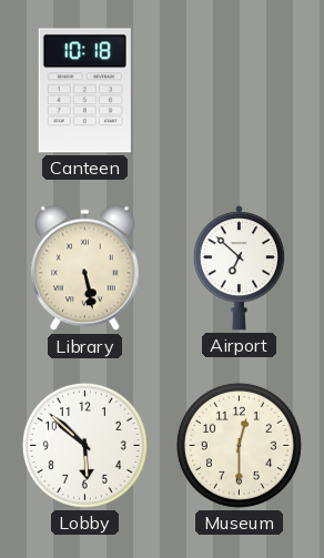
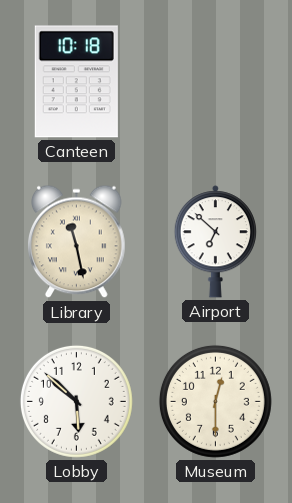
Library: 5:28 -> 11:28 (77, 242)
